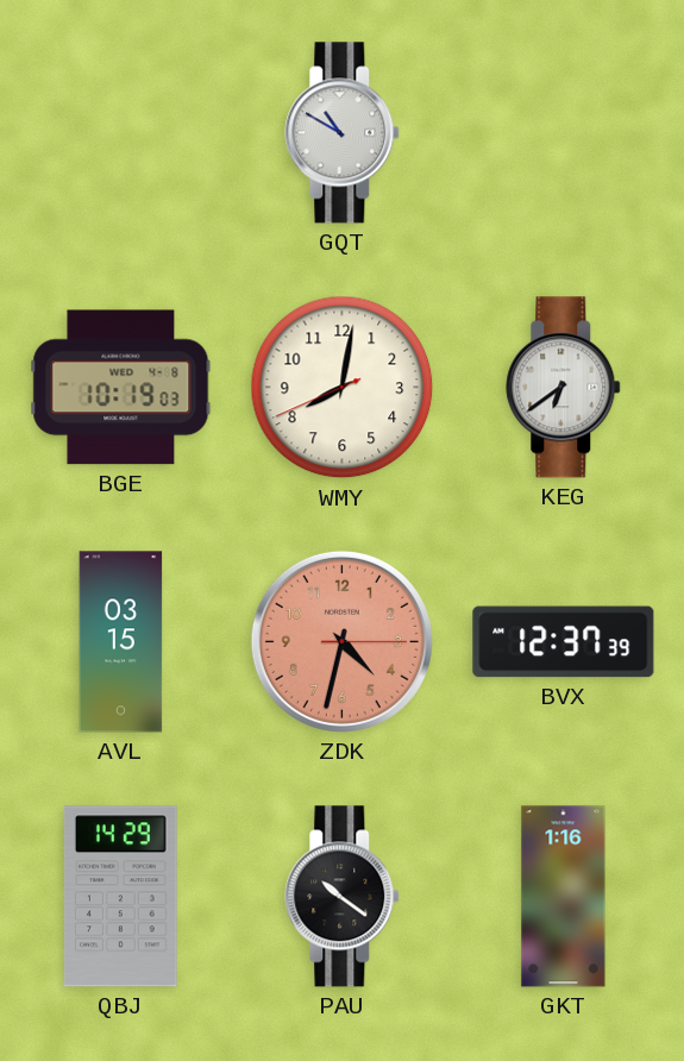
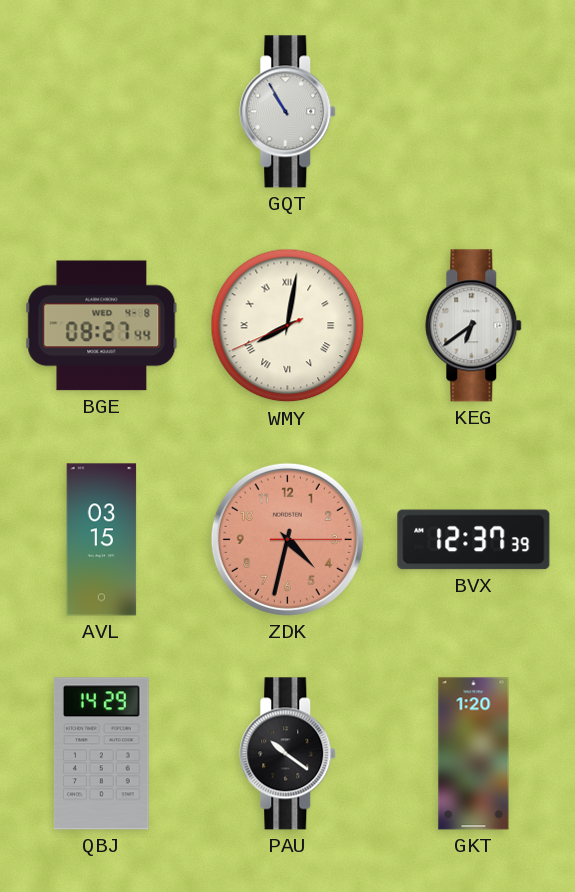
GQT: 10:50 -> 10:55 (288, 112)
BGE: 10:19 -> 08:27 (102, 326)
WMY numerals: Arabic -> Roman (288, 326)
GKT: 1:16 -> 1:20 (474, 754)
